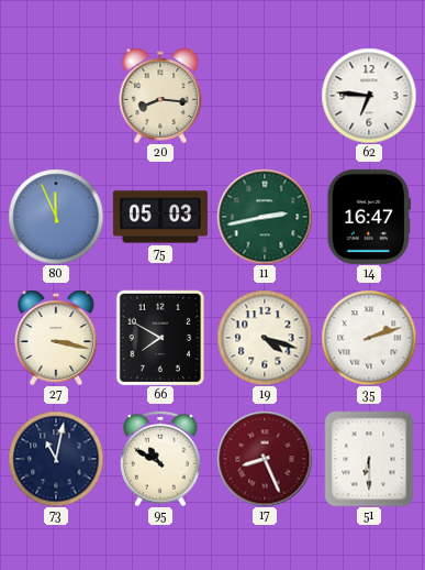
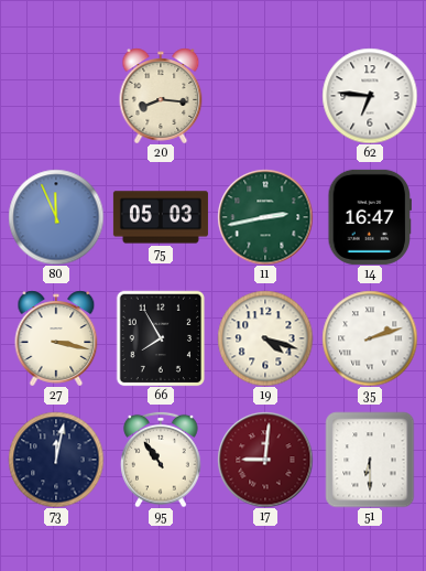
66: 7:50 -> 7:55 (161, 338)
73: 11:02 -> 12:02 (56, 460)
95: 10:50 -> 10:54 (161, 460)
17: 8:26 -> 9:01 (265, 460)
